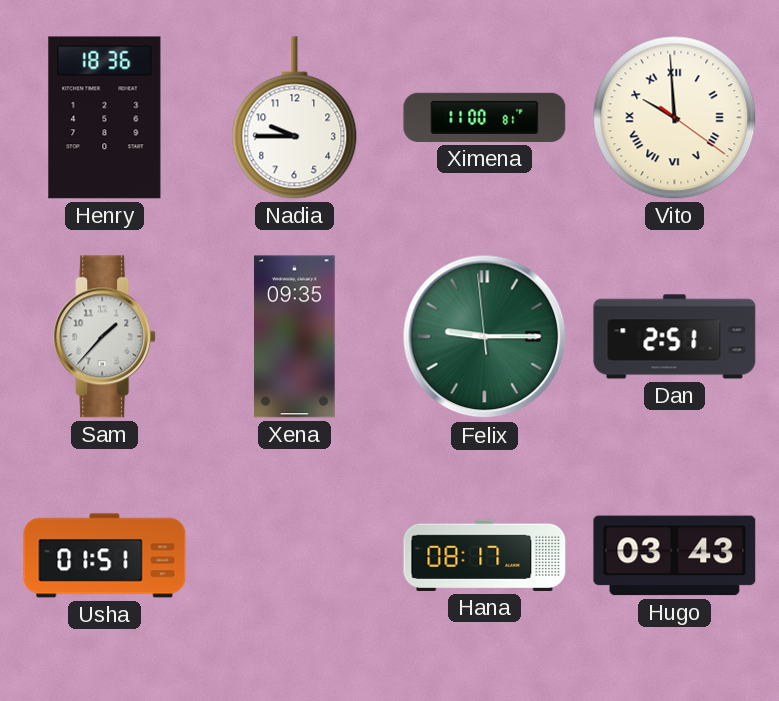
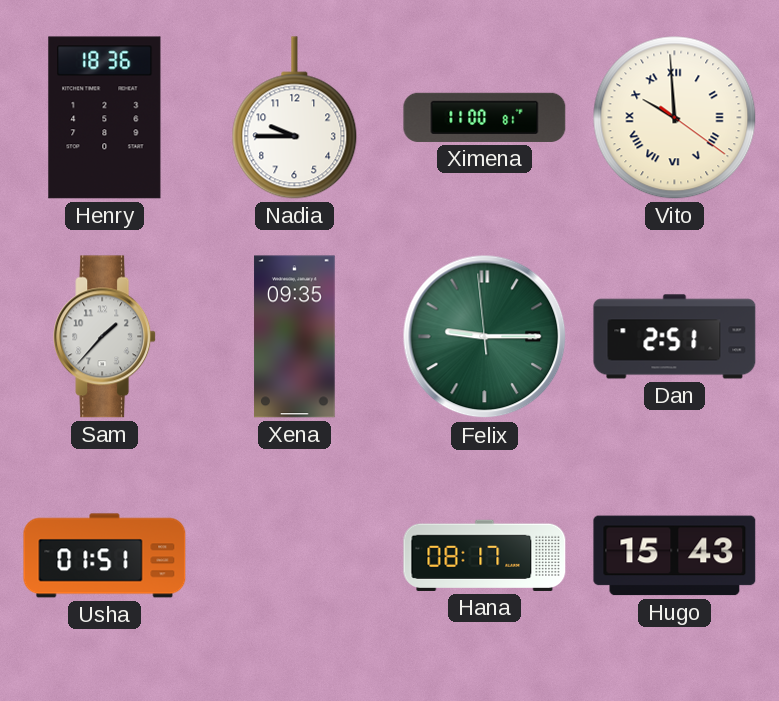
Hugo: 03:43 -> 15:43 (675, 556)
